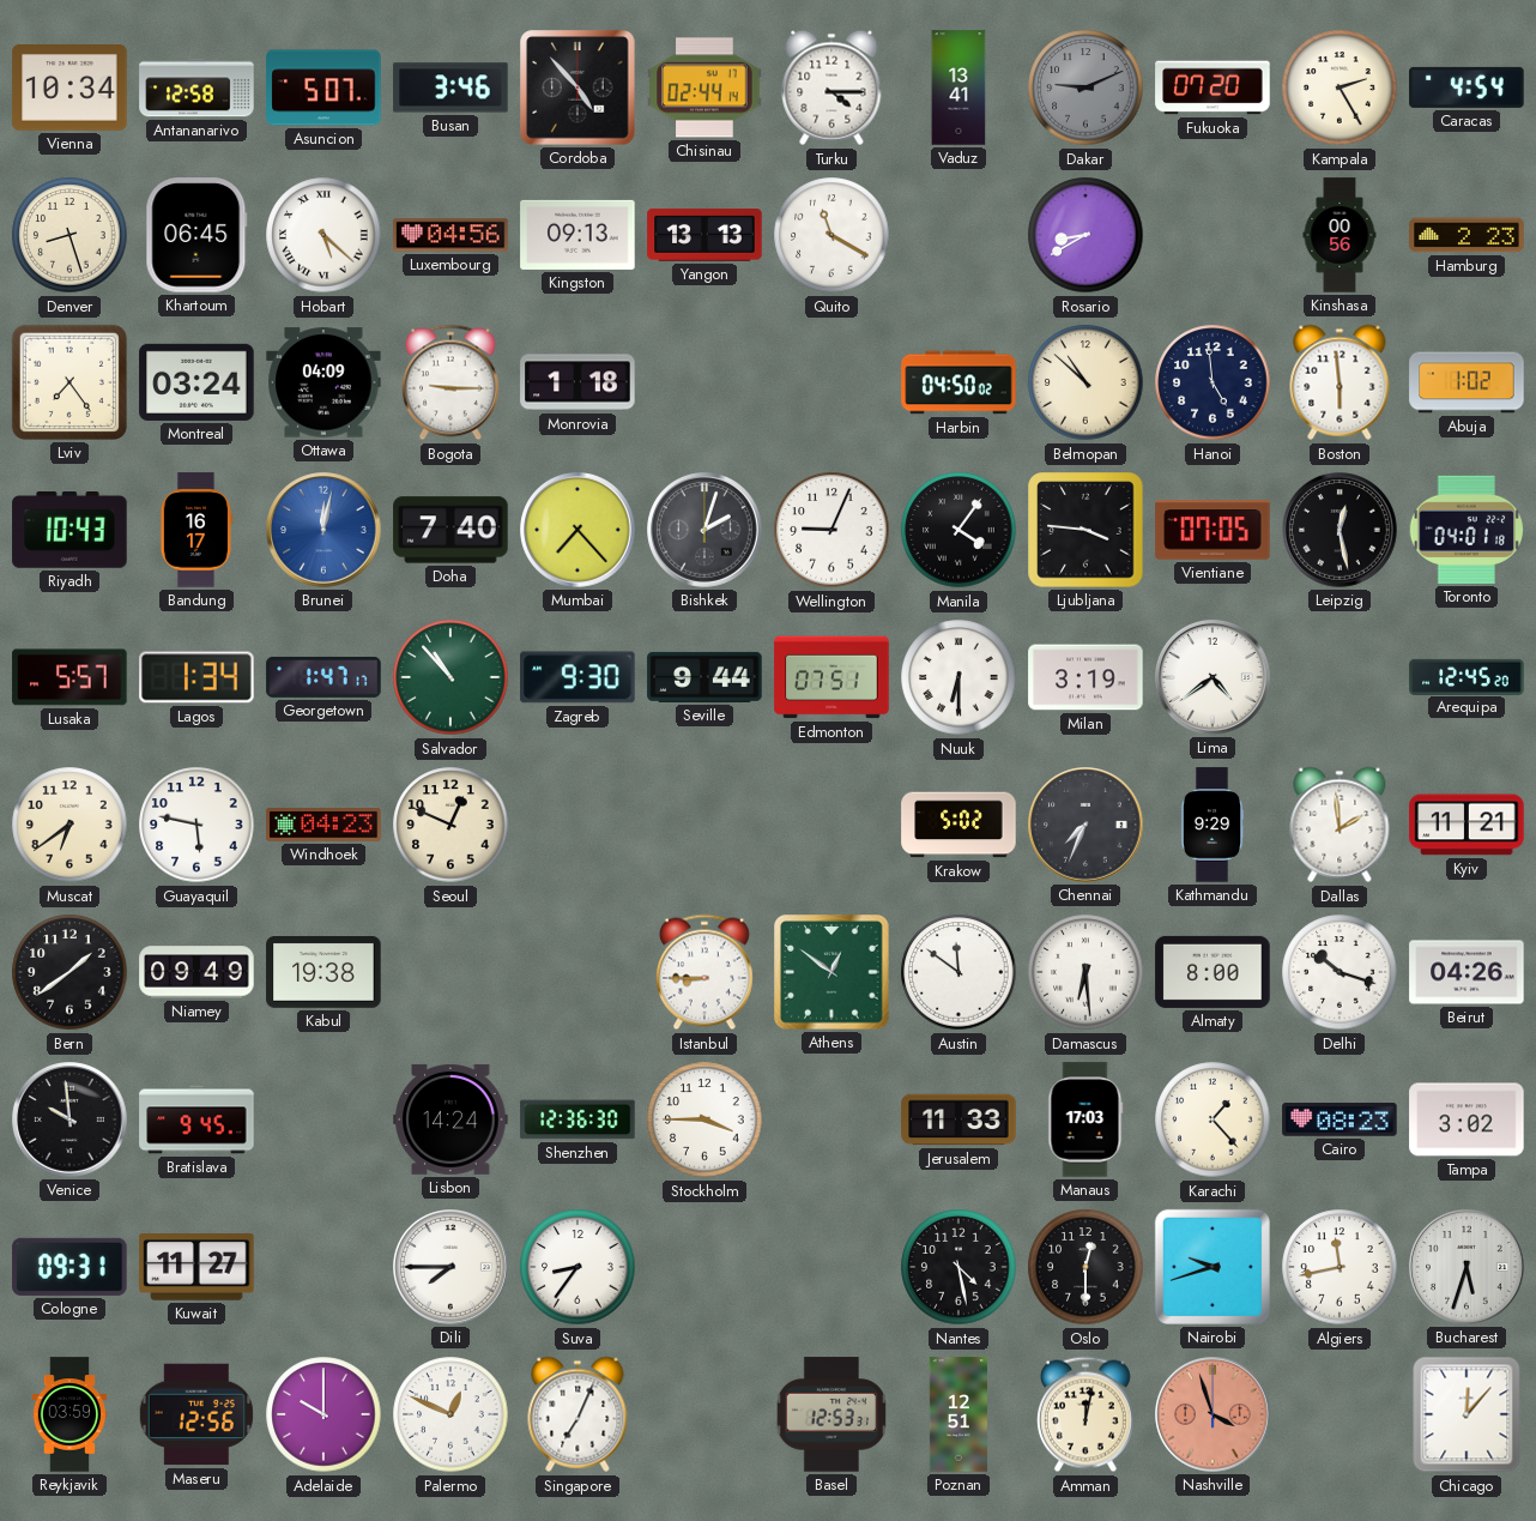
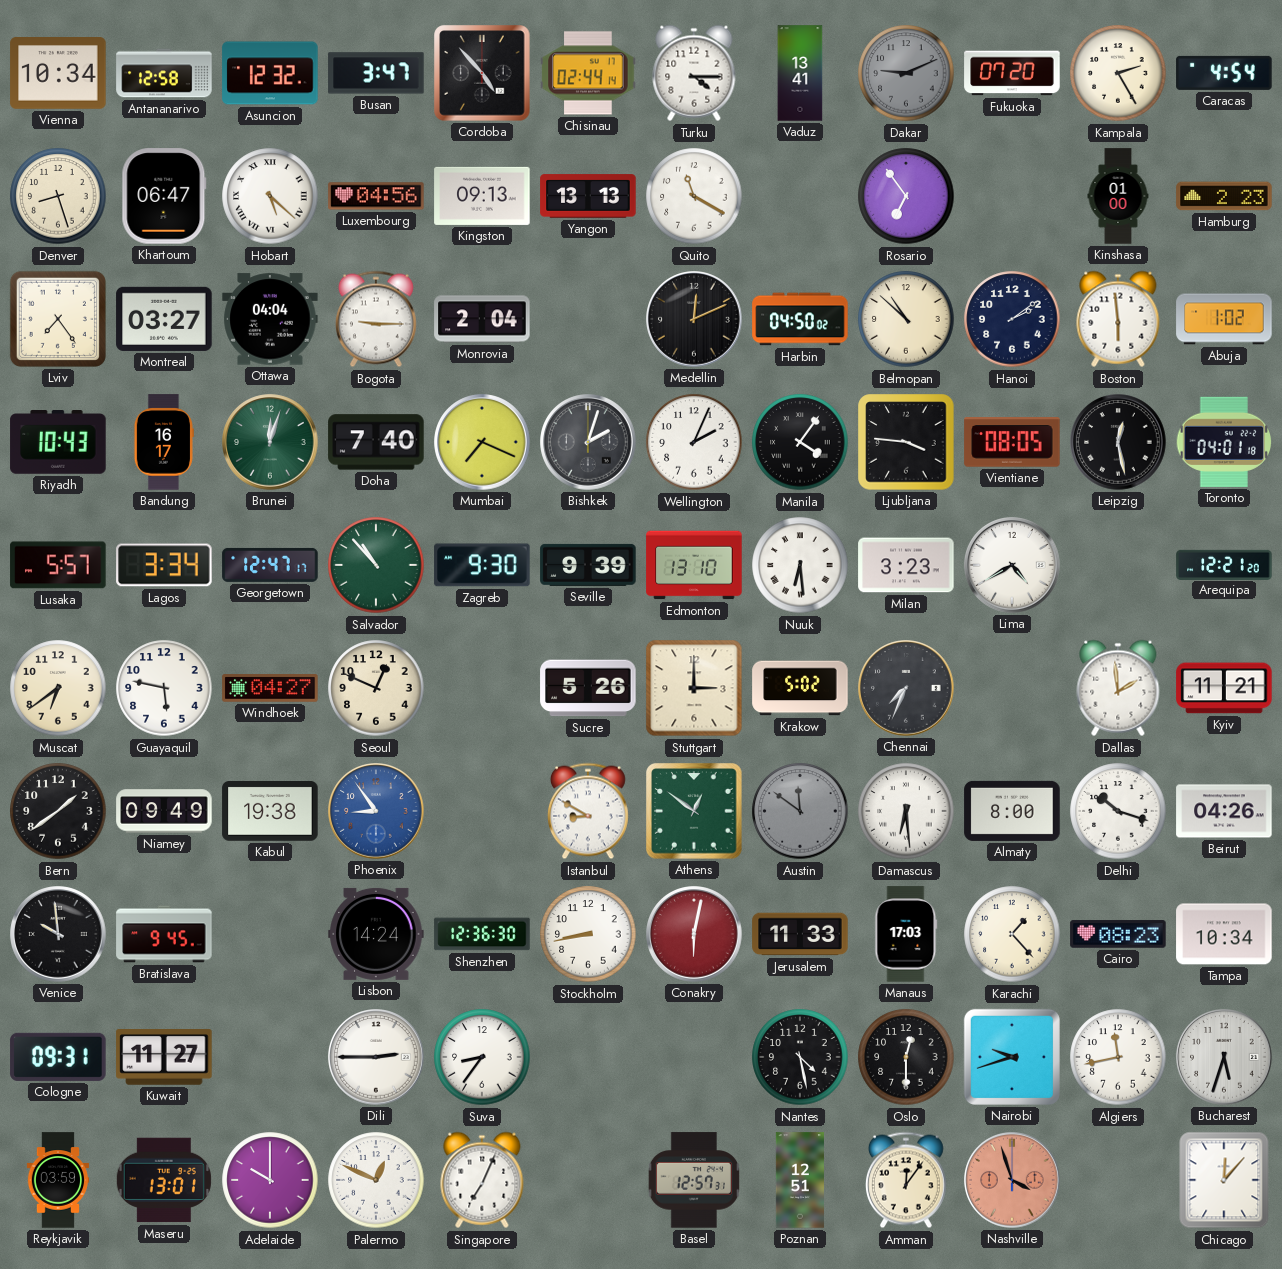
Asuncion: 5:07 -> 12:32 (270, 73)
Busan: 3:46 -> 3:47 (376, 73)
Khartoum: 06:45 -> 06:47 (164, 196)
Rosario: 8:40 -> 6:54 (906, 196)
Kinshasa: 00:56 -> 01:00 (1118, 196)
Montreal: 03:24 -> 03:27 (164, 319)
Ottawa: 04:09 -> 04:04 (270, 319)
Monrovia: 1:18 -> 2:04 (482, 319)
Medellin: none -> 12:11 (694, 319)
Hanoi: 4:59 -> 2:09 (1012, 319)
Brunei: 12:02 -> 12:03 (270, 442)
Brunei dial: blue -> green (270, 442)
Mumbai: 7:23 -> 7:19 (482, 442)
Wellington: 9:04 -> 2:04 (694, 442)
Vientiane: 07:05 -> 08:05 (1012, 442)
Lagos: 1:34 -> 3:34 (164, 565)
Georgetown: 1:47 -> 12:47 (270, 565)
Seville: 9:44 -> 9:39 (588, 565)
Edmonton: 07:51 -> 13:10 (694, 565)
Nuuk: 6:30 -> 6:29 (800, 565)
Milan: 3:19 -> 3:23 (906, 565)
Lima: 4:39 -> 4:40 (1012, 565)
Arequipa: 12:45 -> 12:21 (1224, 564)
Windhoek: 04:23 -> 04:27 (270, 688)
Sucre: none -> 5:26 (588, 688)
Stuttgart: none -> 3:00 (694, 688)
Kathmandu: 9:29 -> none (1213, 825)
Phoenix: none -> 8:54 (376, 811)
Istanbul: 8:45 -> 8:50 (588, 811)
Austin dial: white -> grey (800, 811)
Stockholm: 3:45 -> 8:43 (588, 934)
Conakry: none -> 6:02 (694, 934)
Tampa: 3:02 -> 10:34 (1224, 934)
Dili: 7:45 -> 2:45 (376, 1057)
Maseru: 12:56 -> 13:01 (164, 1180)
Basel: 12:53 -> 12:57 (694, 1180)
Amman: 12:02 -> 12:06 (906, 1180)
